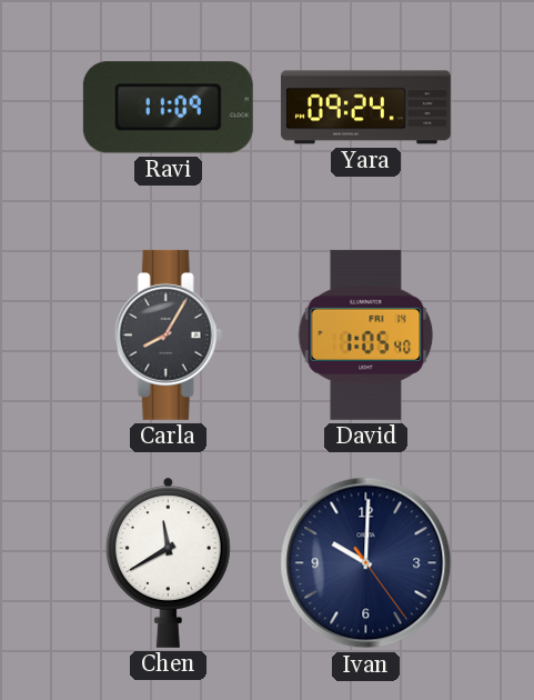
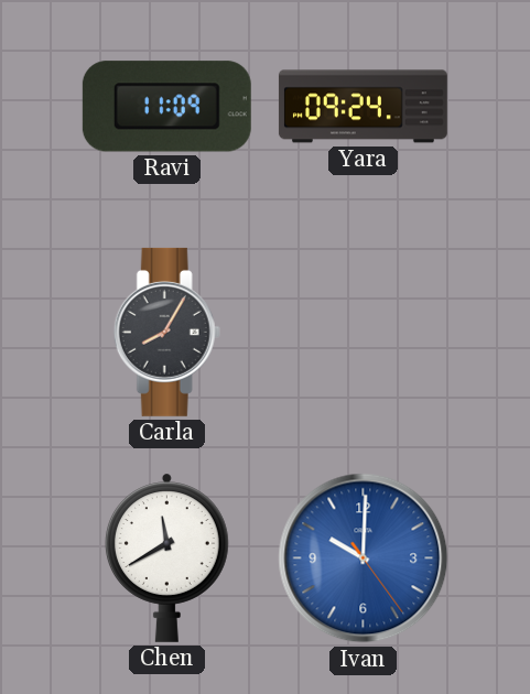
David: 1:05 -> none (366, 334)
Ivan dial: navy -> blue (364, 559)
